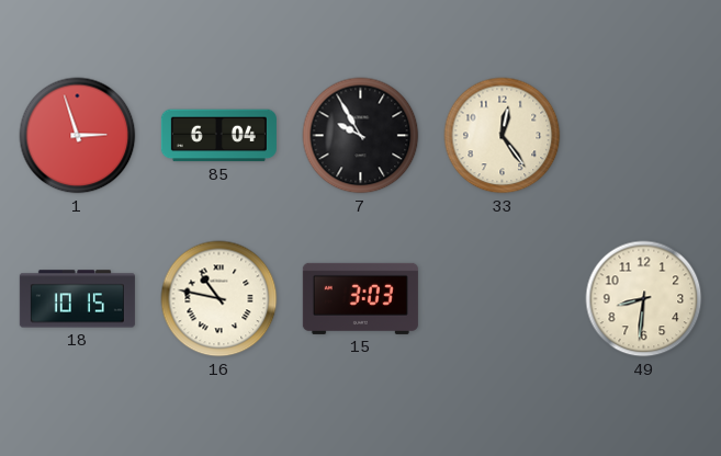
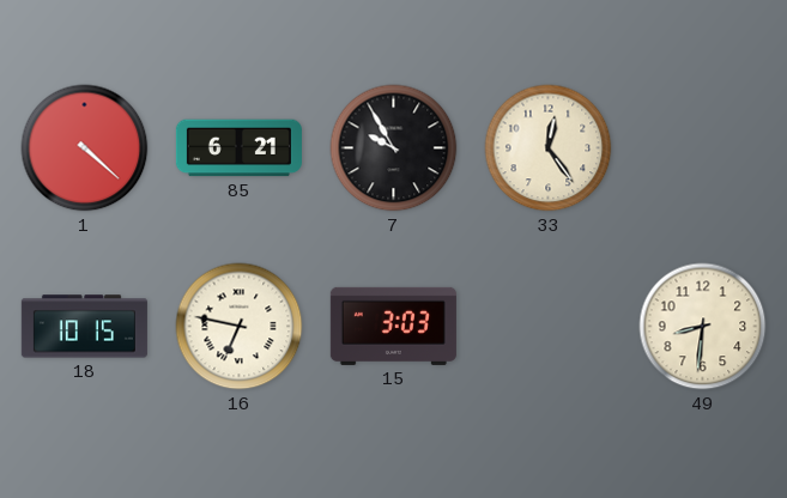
1: 2:57 -> 4:22 (85, 148)
85: 6:04 -> 6:21 (238, 148)
16: 10:47 -> 6:47 (240, 327)
